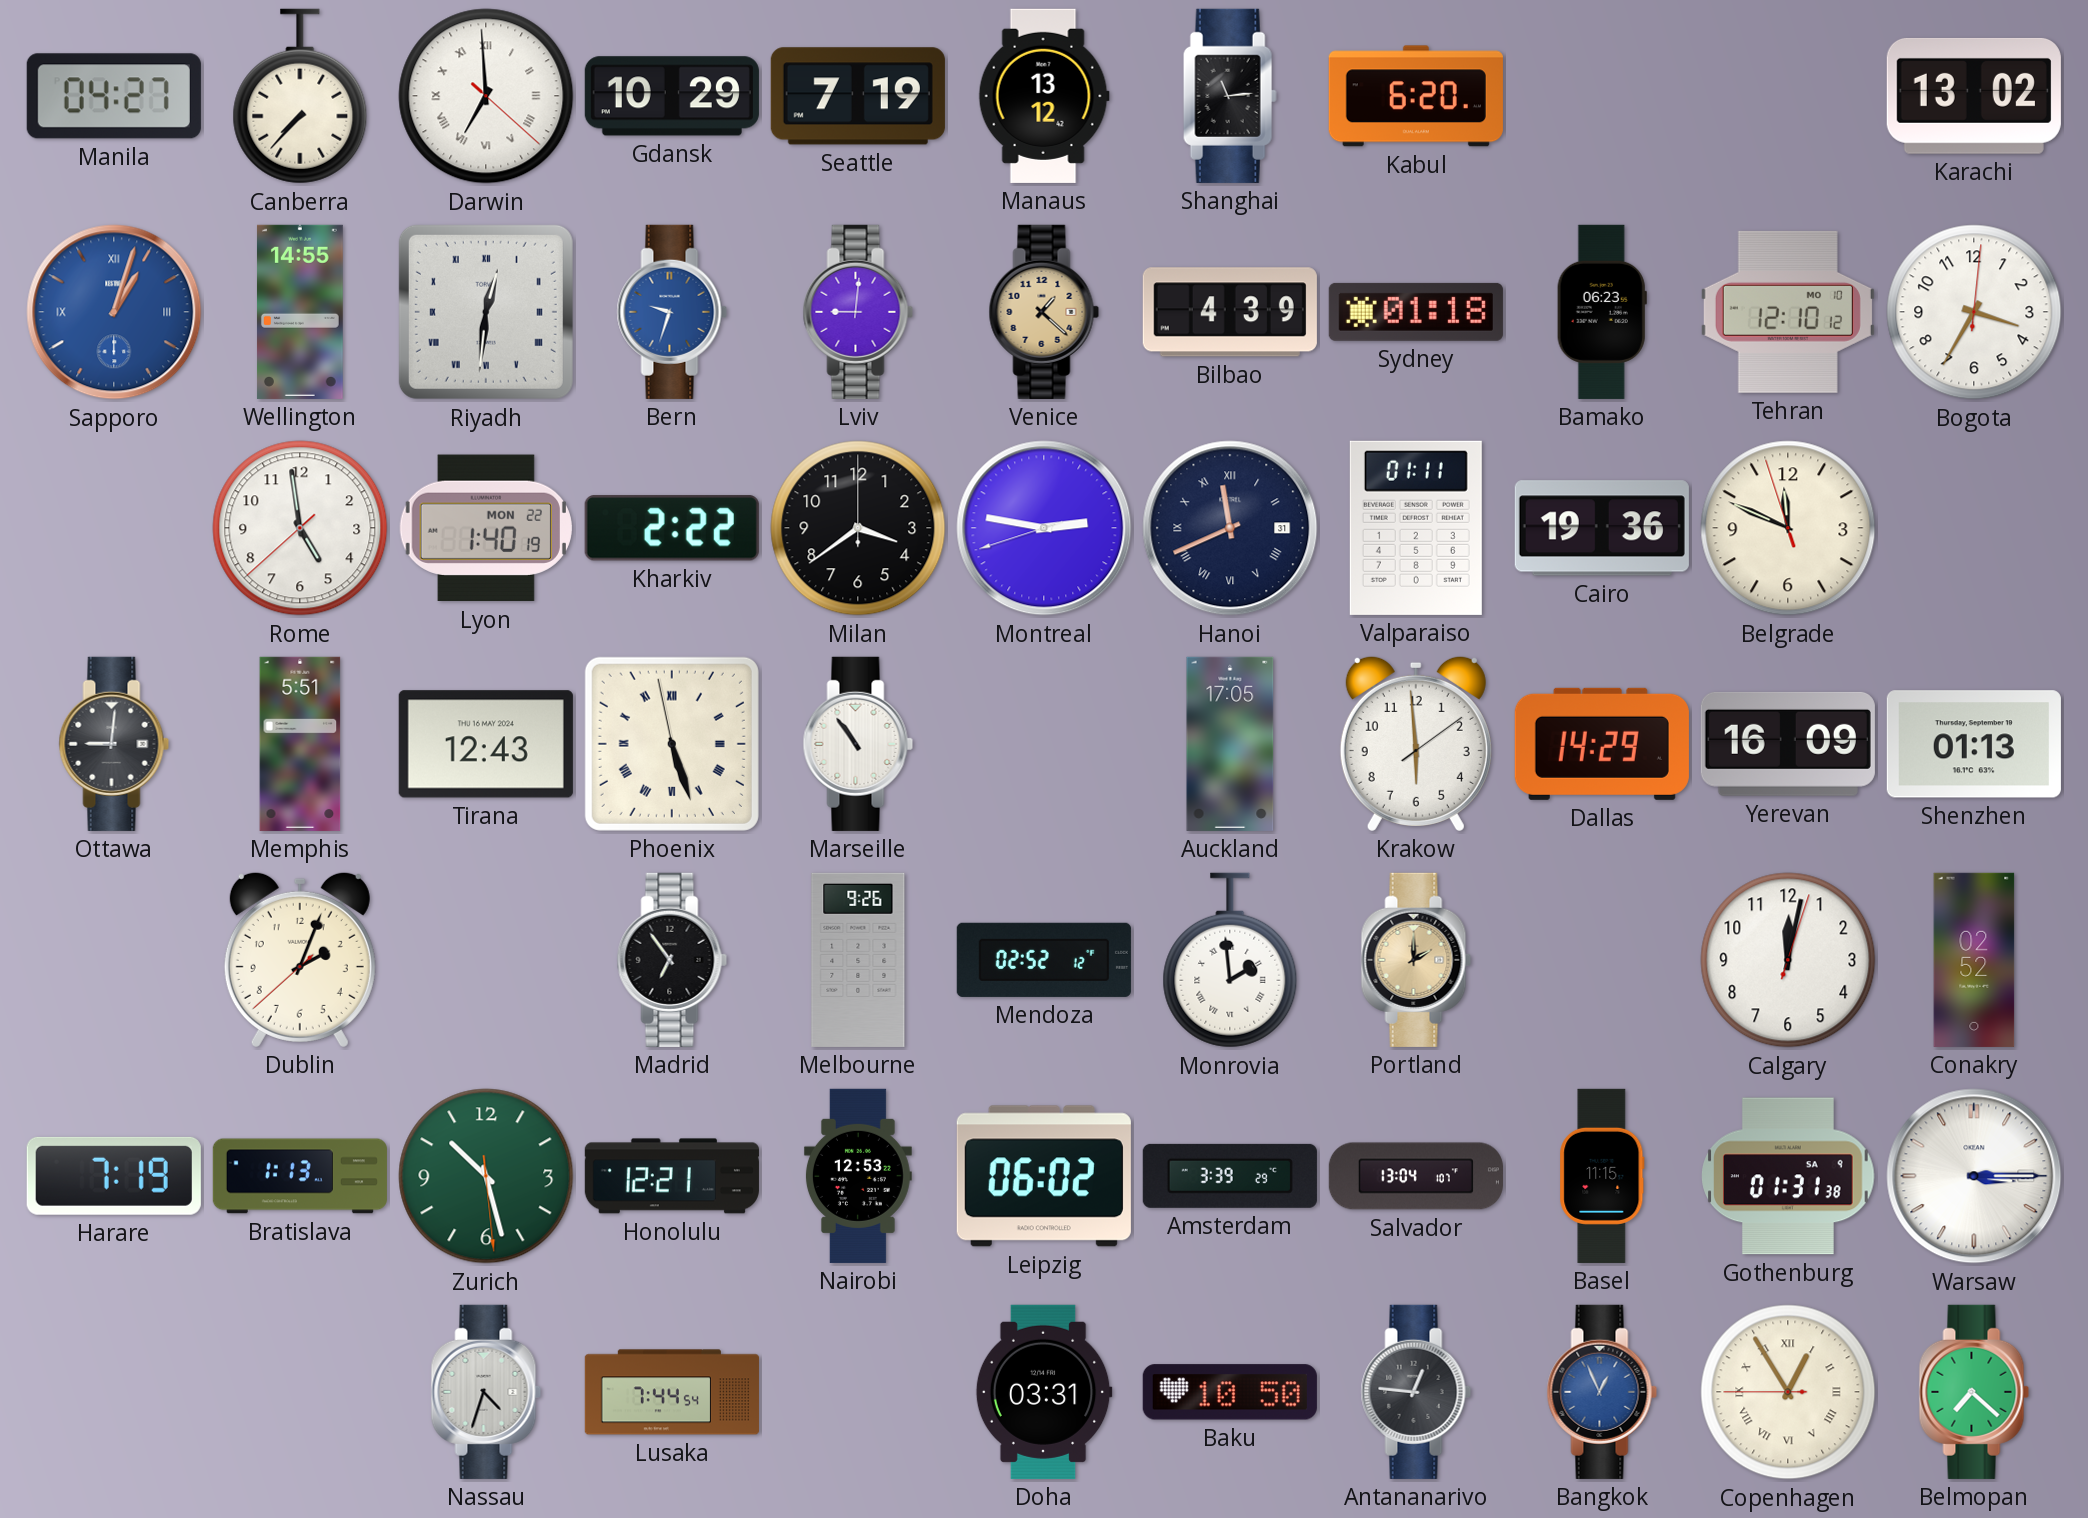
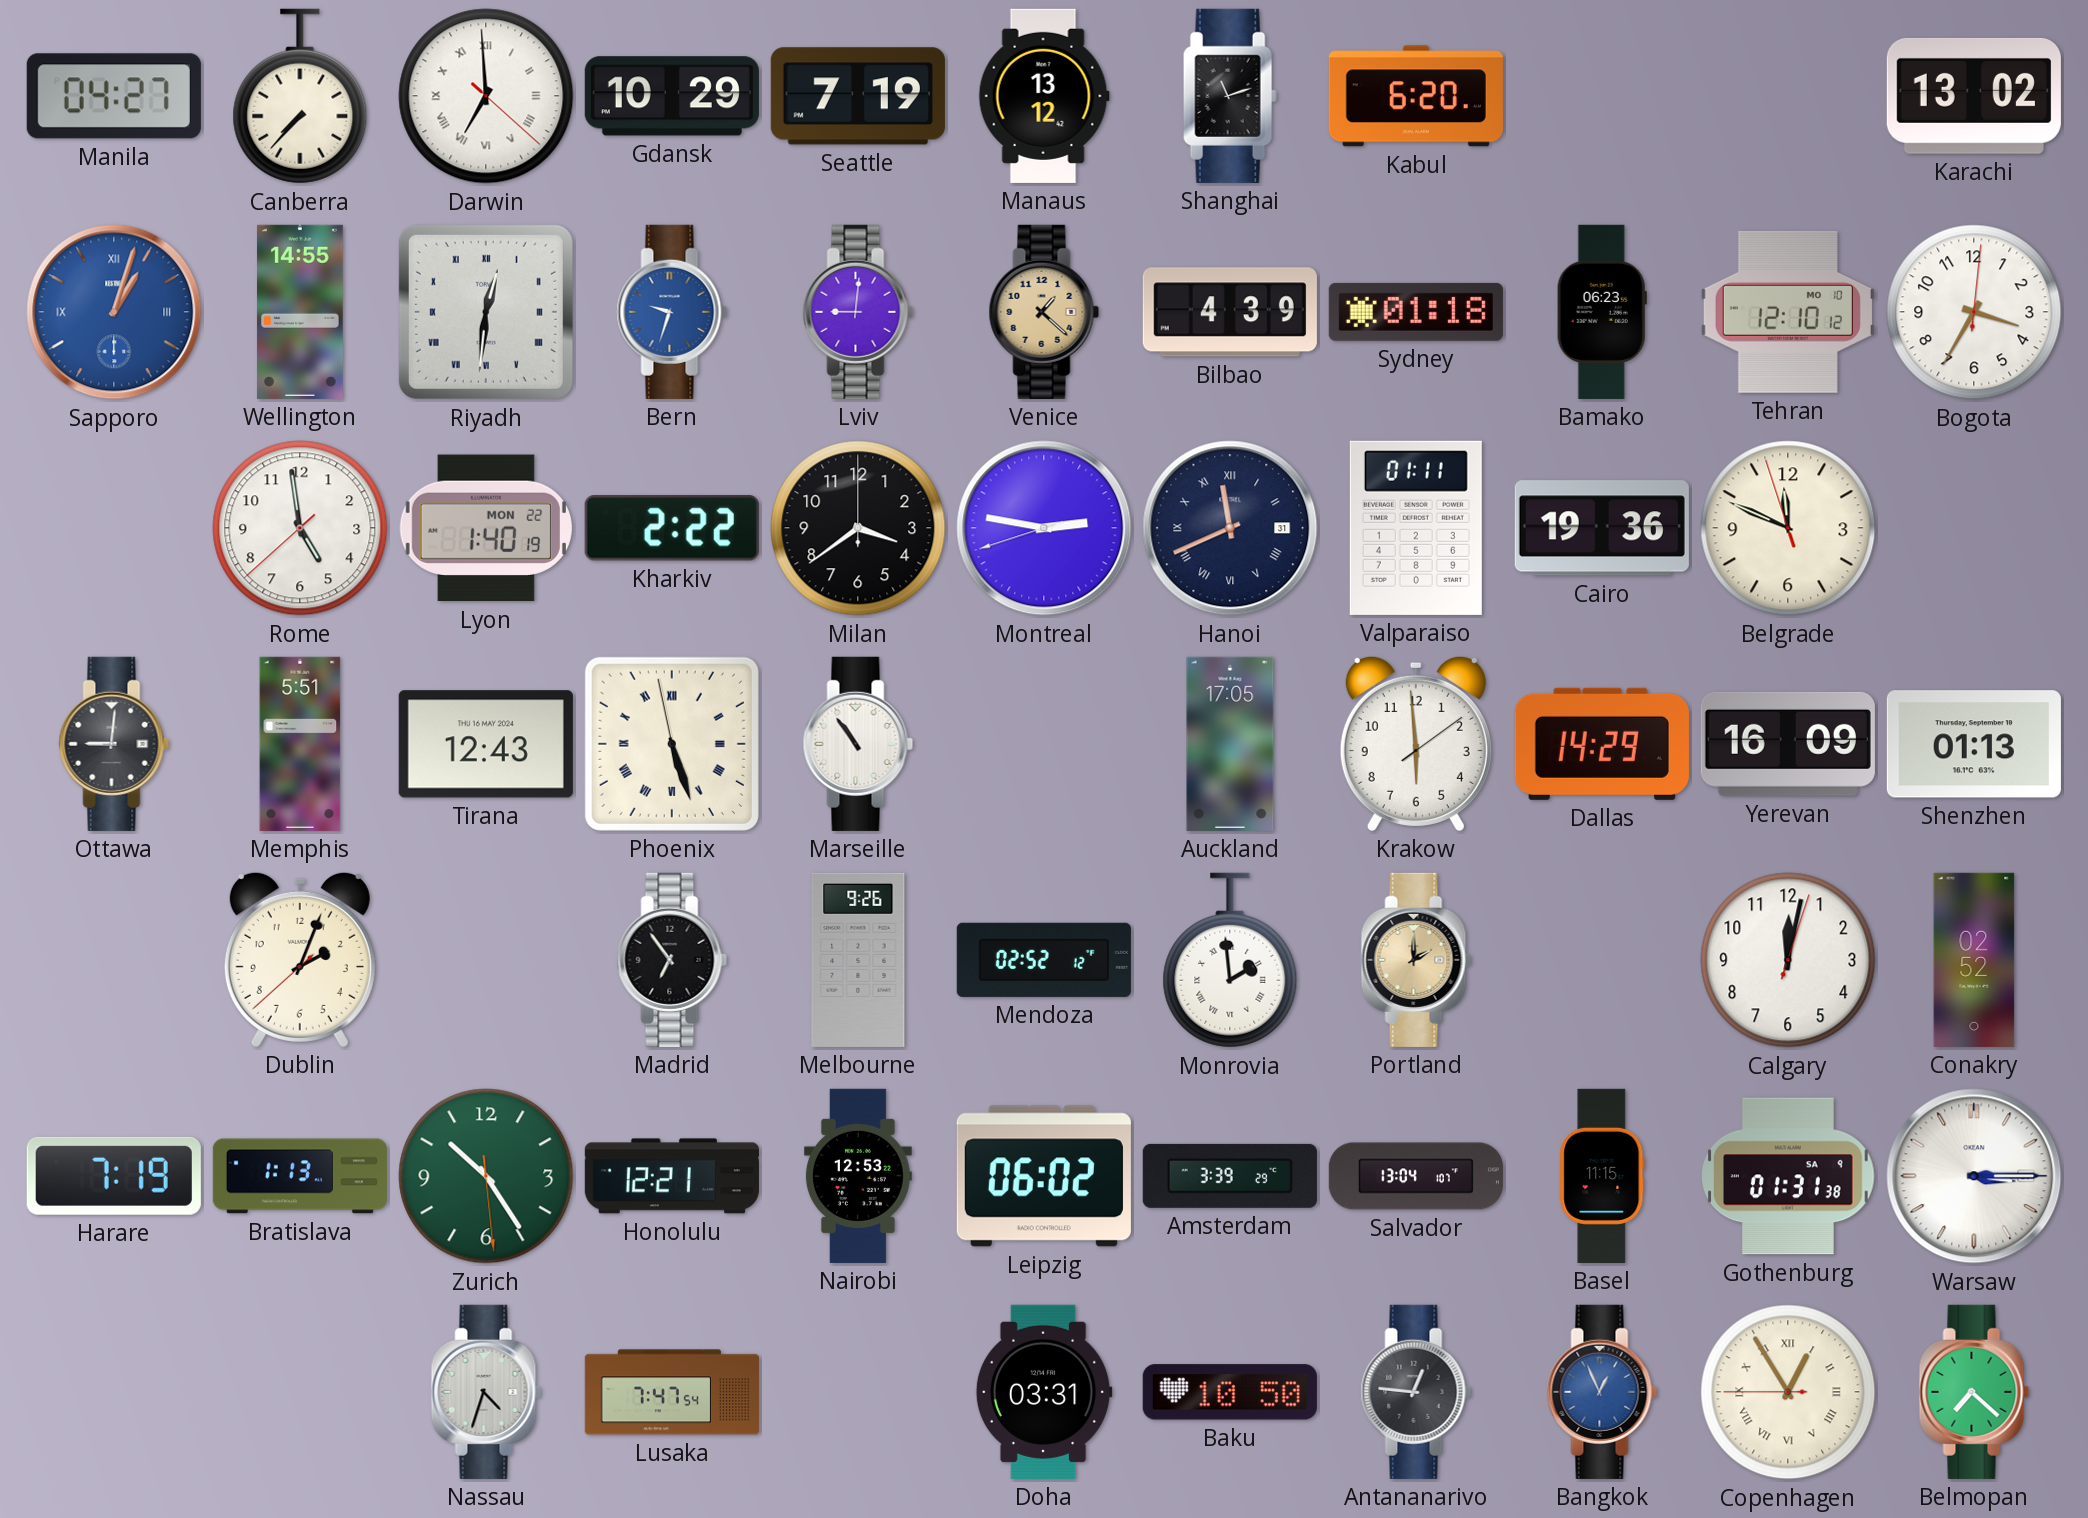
Shanghai: 11:14 -> 11:12 (1230, 96)
Zurich: 10:27 -> 10:24 (486, 1176)
Lusaka: 7:44 -> 7:47 (672, 1392)
